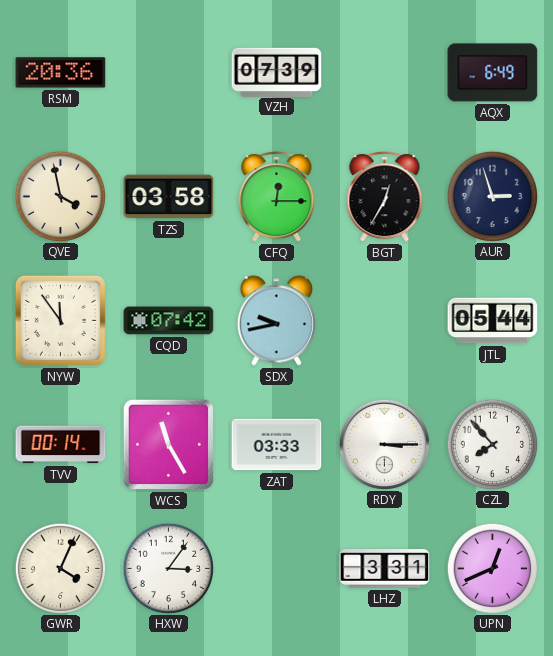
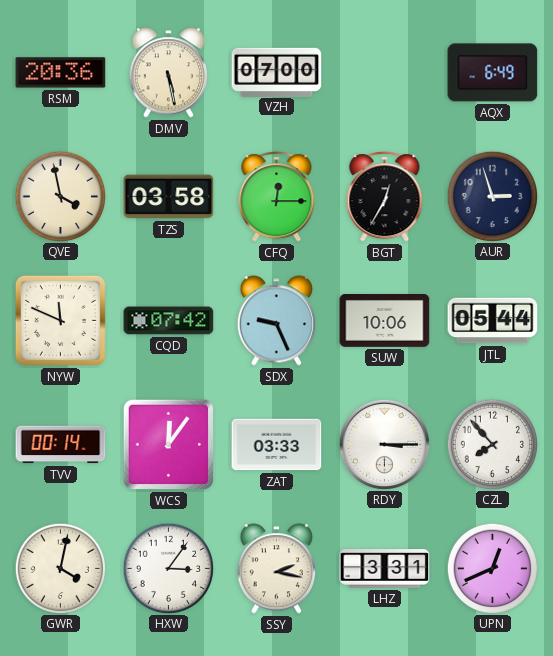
DMV: none -> 5:28 (168, 73)
VZH: 07:39 -> 07:00 (277, 72)
NYW: 11:54 -> 11:49 (60, 320)
SDX: 9:43 -> 9:26 (276, 321)
SUW: none -> 10:06 (385, 321)
WCS: 11:25 -> 12:06 (169, 445)
GWR: 4:04 -> 4:02 (60, 568)
SSY: none -> 2:17 (276, 569)
